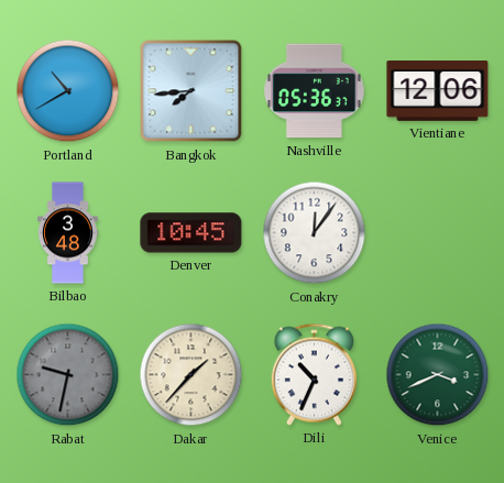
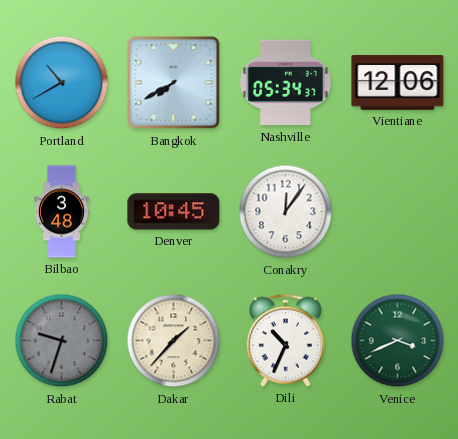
Bangkok: 7:44 -> 7:40 (174, 83)
Nashville: 05:36 -> 05:34 (286, 83)
Rabat: 9:32 -> 9:33 (62, 341)
